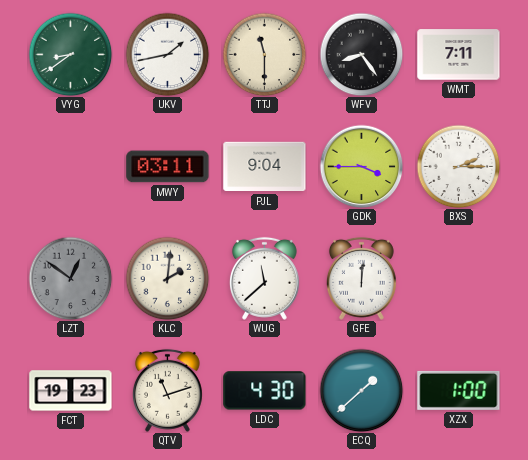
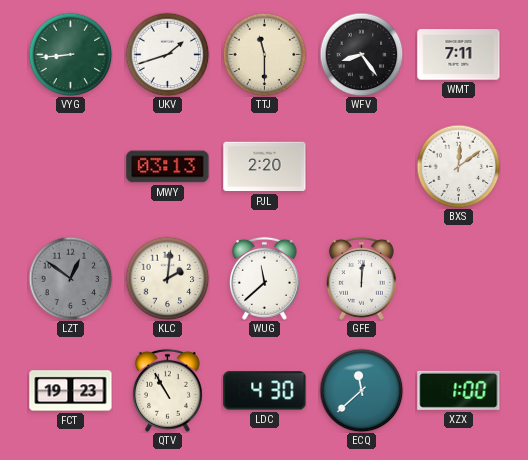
VYG: 8:39 -> 8:44 (70, 54)
UKV: 1:43 -> 1:42 (167, 54)
MWY: 03:11 -> 03:13 (168, 167)
PJL: 9:04 -> 2:20 (265, 167)
GDK: 3:45 -> none (361, 166)
BXS: 2:15 -> 12:09 (458, 166)
QTV: 11:12 -> 10:55 (167, 390)
ECQ: 1:38 -> 11:38 (361, 390)
